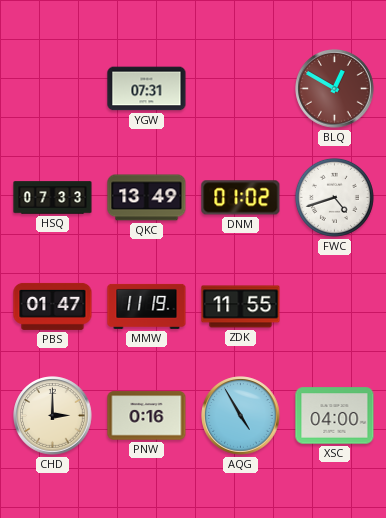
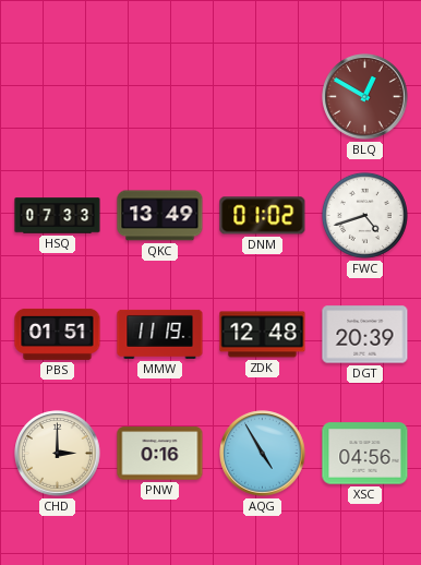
YGW: 07:31 -> none (147, 89)
PBS: 01:47 -> 01:51 (58, 334)
ZDK: 11:55 -> 12:48 (263, 335)
DGT: none -> 20:39 (365, 335)
XSC: 04:00 -> 04:56 (365, 454)
